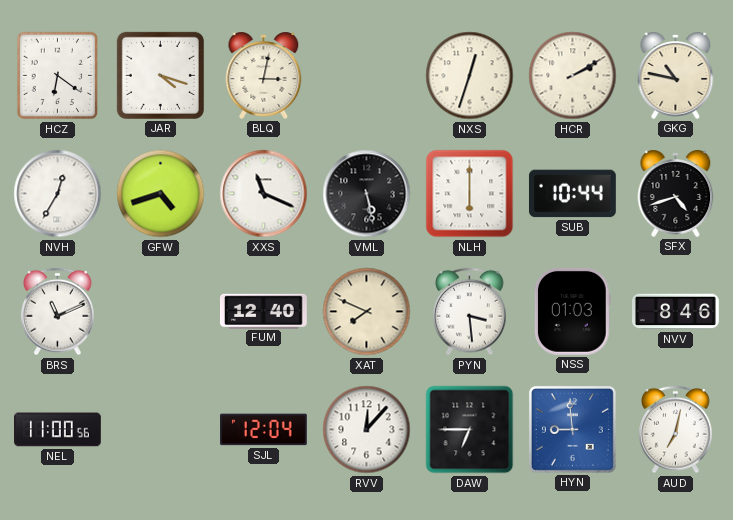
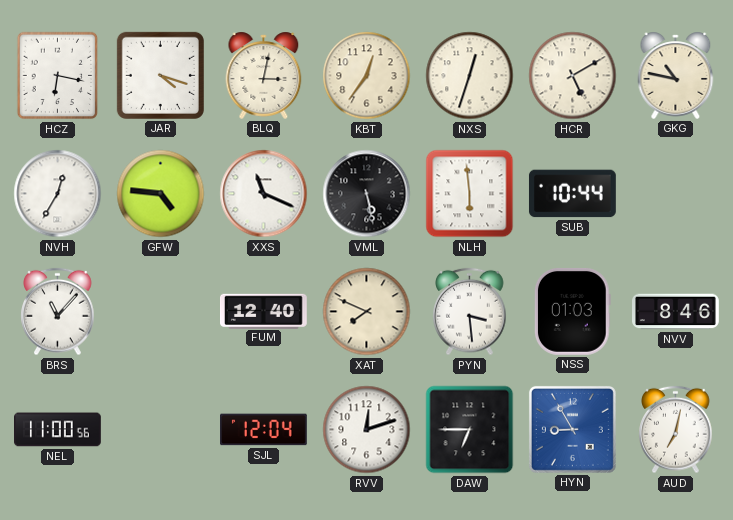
HCZ: 6:21 -> 6:17 (58, 76)
KBT: none -> 12:36 (367, 76)
HCR: 2:10 -> 5:10 (573, 76)
GFW: 4:42 -> 4:46 (161, 194)
NLH: 6:00 -> 5:59 (470, 194)
SFX: 4:42 -> none (676, 193)
BRS: 11:11 -> 11:07 (58, 312)
RVV: 12:07 -> 12:12 (367, 430)
HYN: 8:59 -> 8:55 (572, 429)
